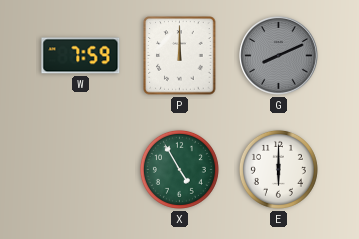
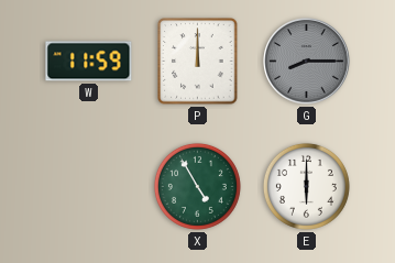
W: 7:59 -> 11:59 (89, 62)
G: 8:11 -> 8:15 (307, 62)
